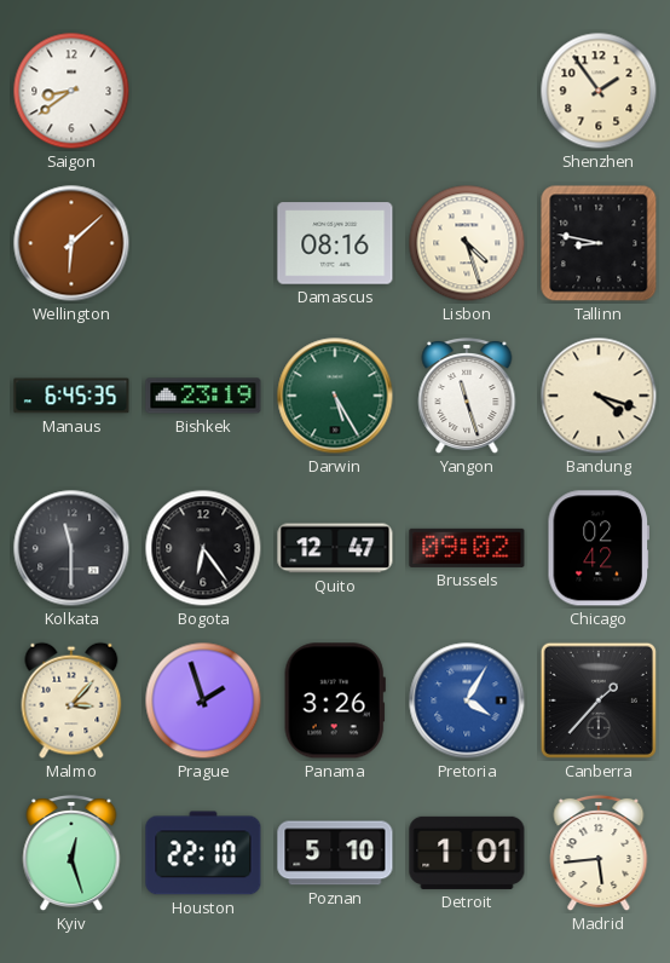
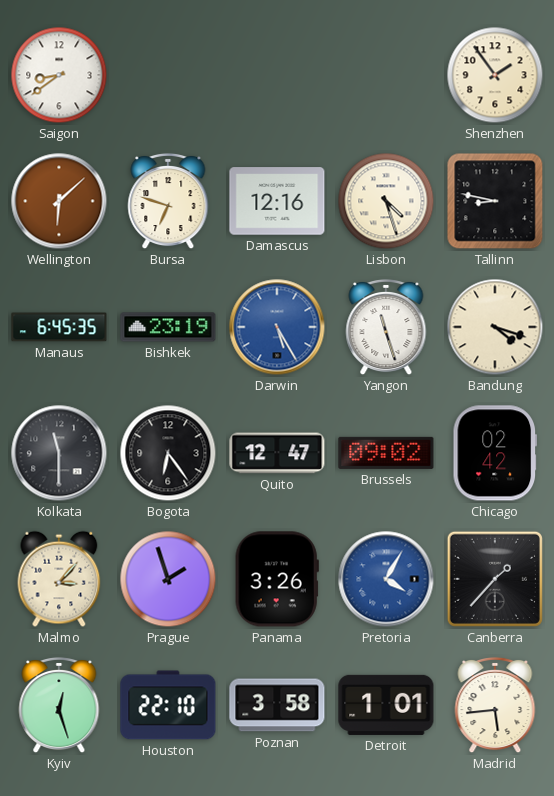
Bursa: none -> 6:48 (168, 201)
Damascus: 08:16 -> 12:16 (277, 201)
Darwin dial: green -> blue (277, 327)
Poznan: 5:10 -> 3:58 (277, 705)
